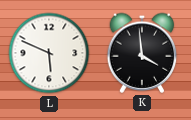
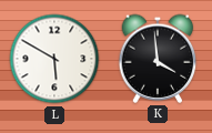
L: 5:49 -> 5:50 (54, 59)
